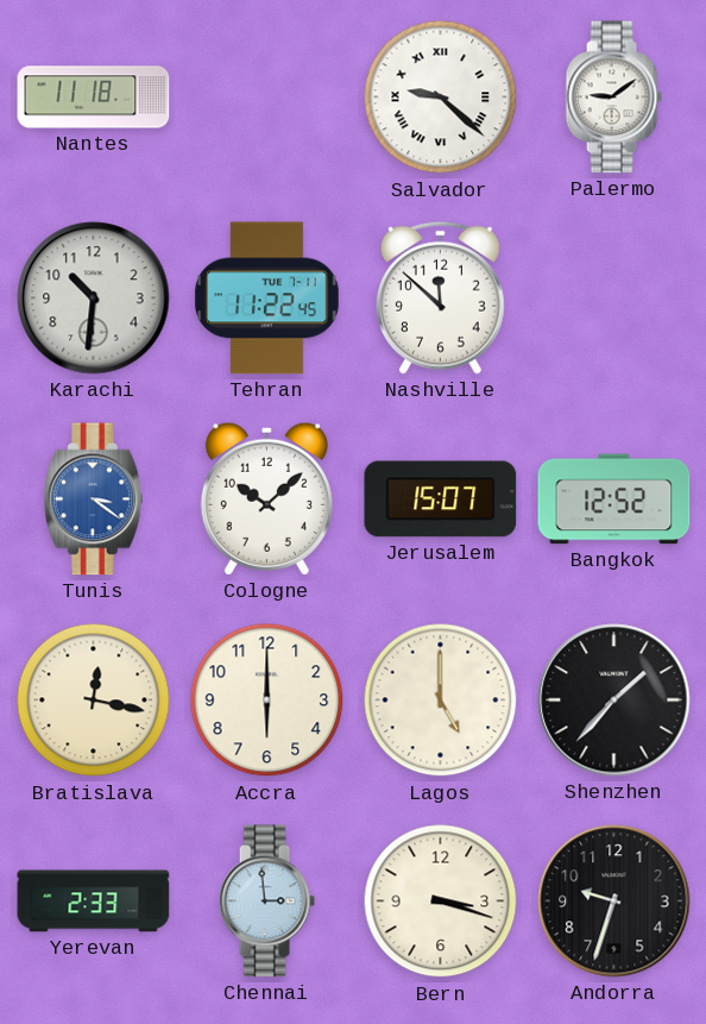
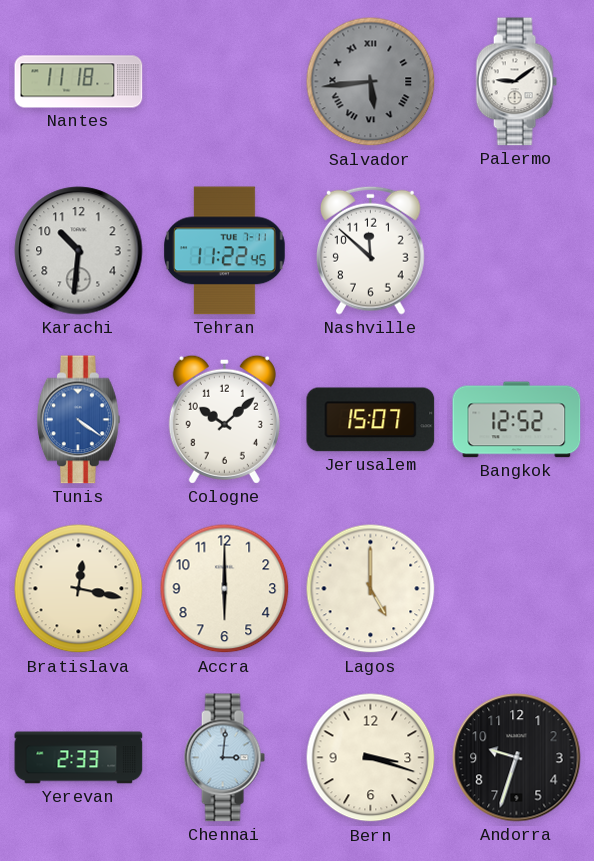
Salvador: 9:22 -> 5:44 (371, 82)
Salvador dial: white -> grey (371, 82)
Tunis: 3:21 -> 4:21 (79, 420)
Shenzhen: 1:37 -> none (614, 701)
Chennai: 2:59 -> 3:01 (224, 758)
